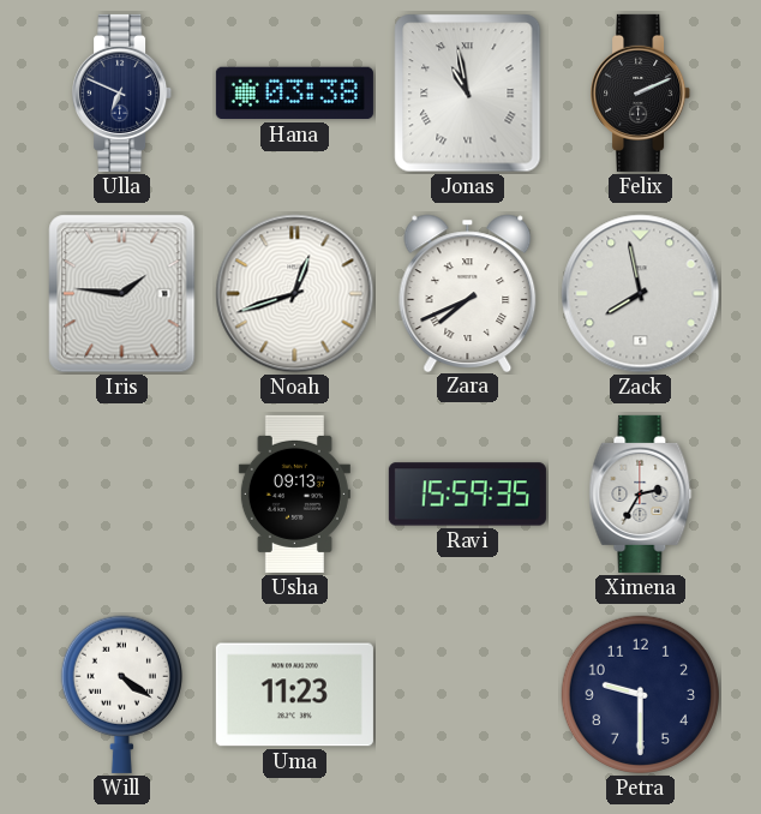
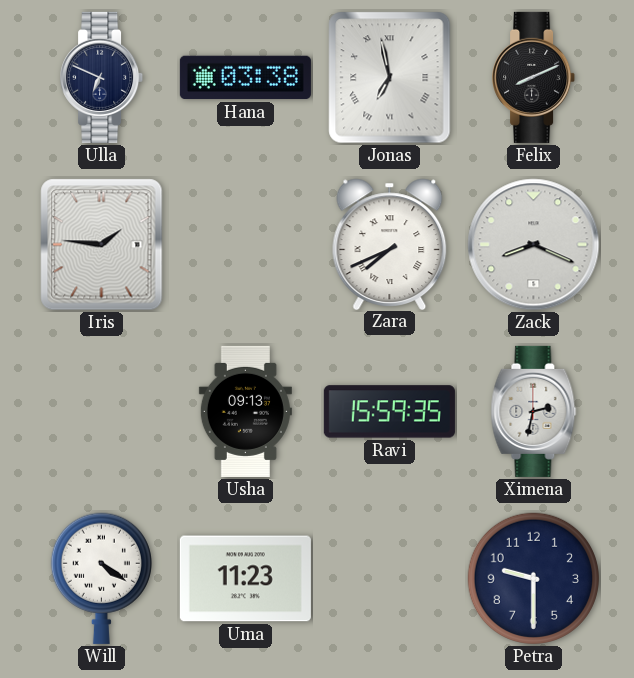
Jonas: 10:58 -> 6:58 (390, 78)
Felix: 2:11 -> 8:11 (534, 77)
Noah: 12:42 -> none (295, 294)
Zack: 7:58 -> 8:19 (534, 245)
Ximena: 2:35 -> 2:32 (534, 411)
